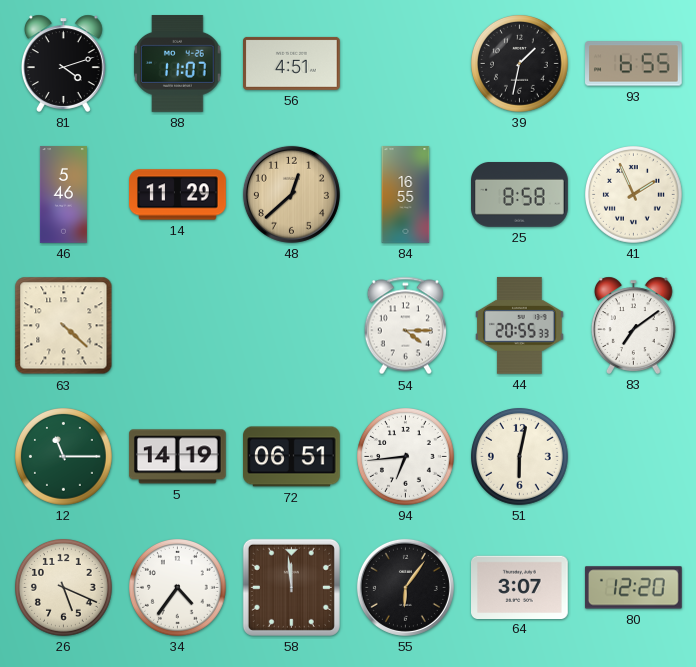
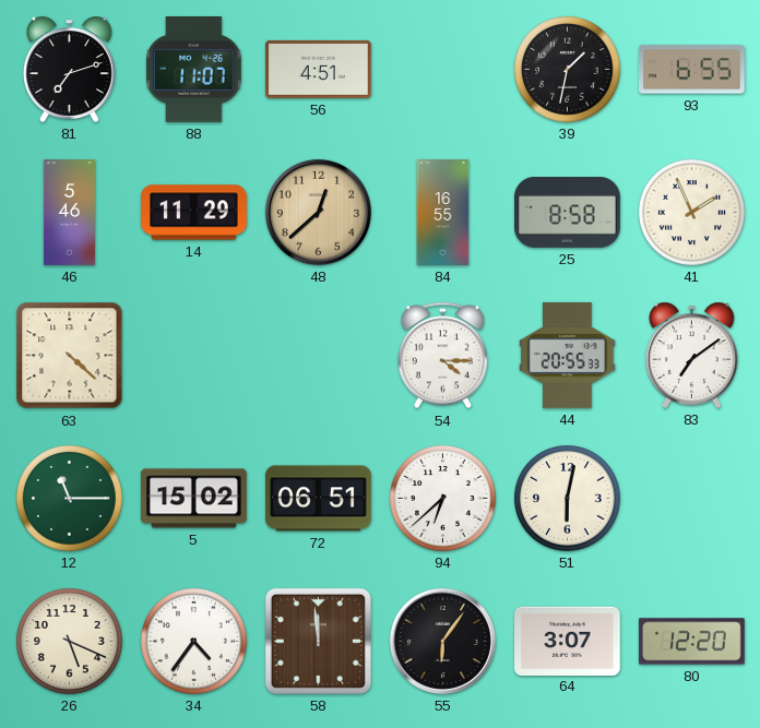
81: 4:12 -> 7:12 (69, 69)
5: 14:19 -> 15:02 (193, 499)
94: 6:44 -> 6:38 (443, 499)
